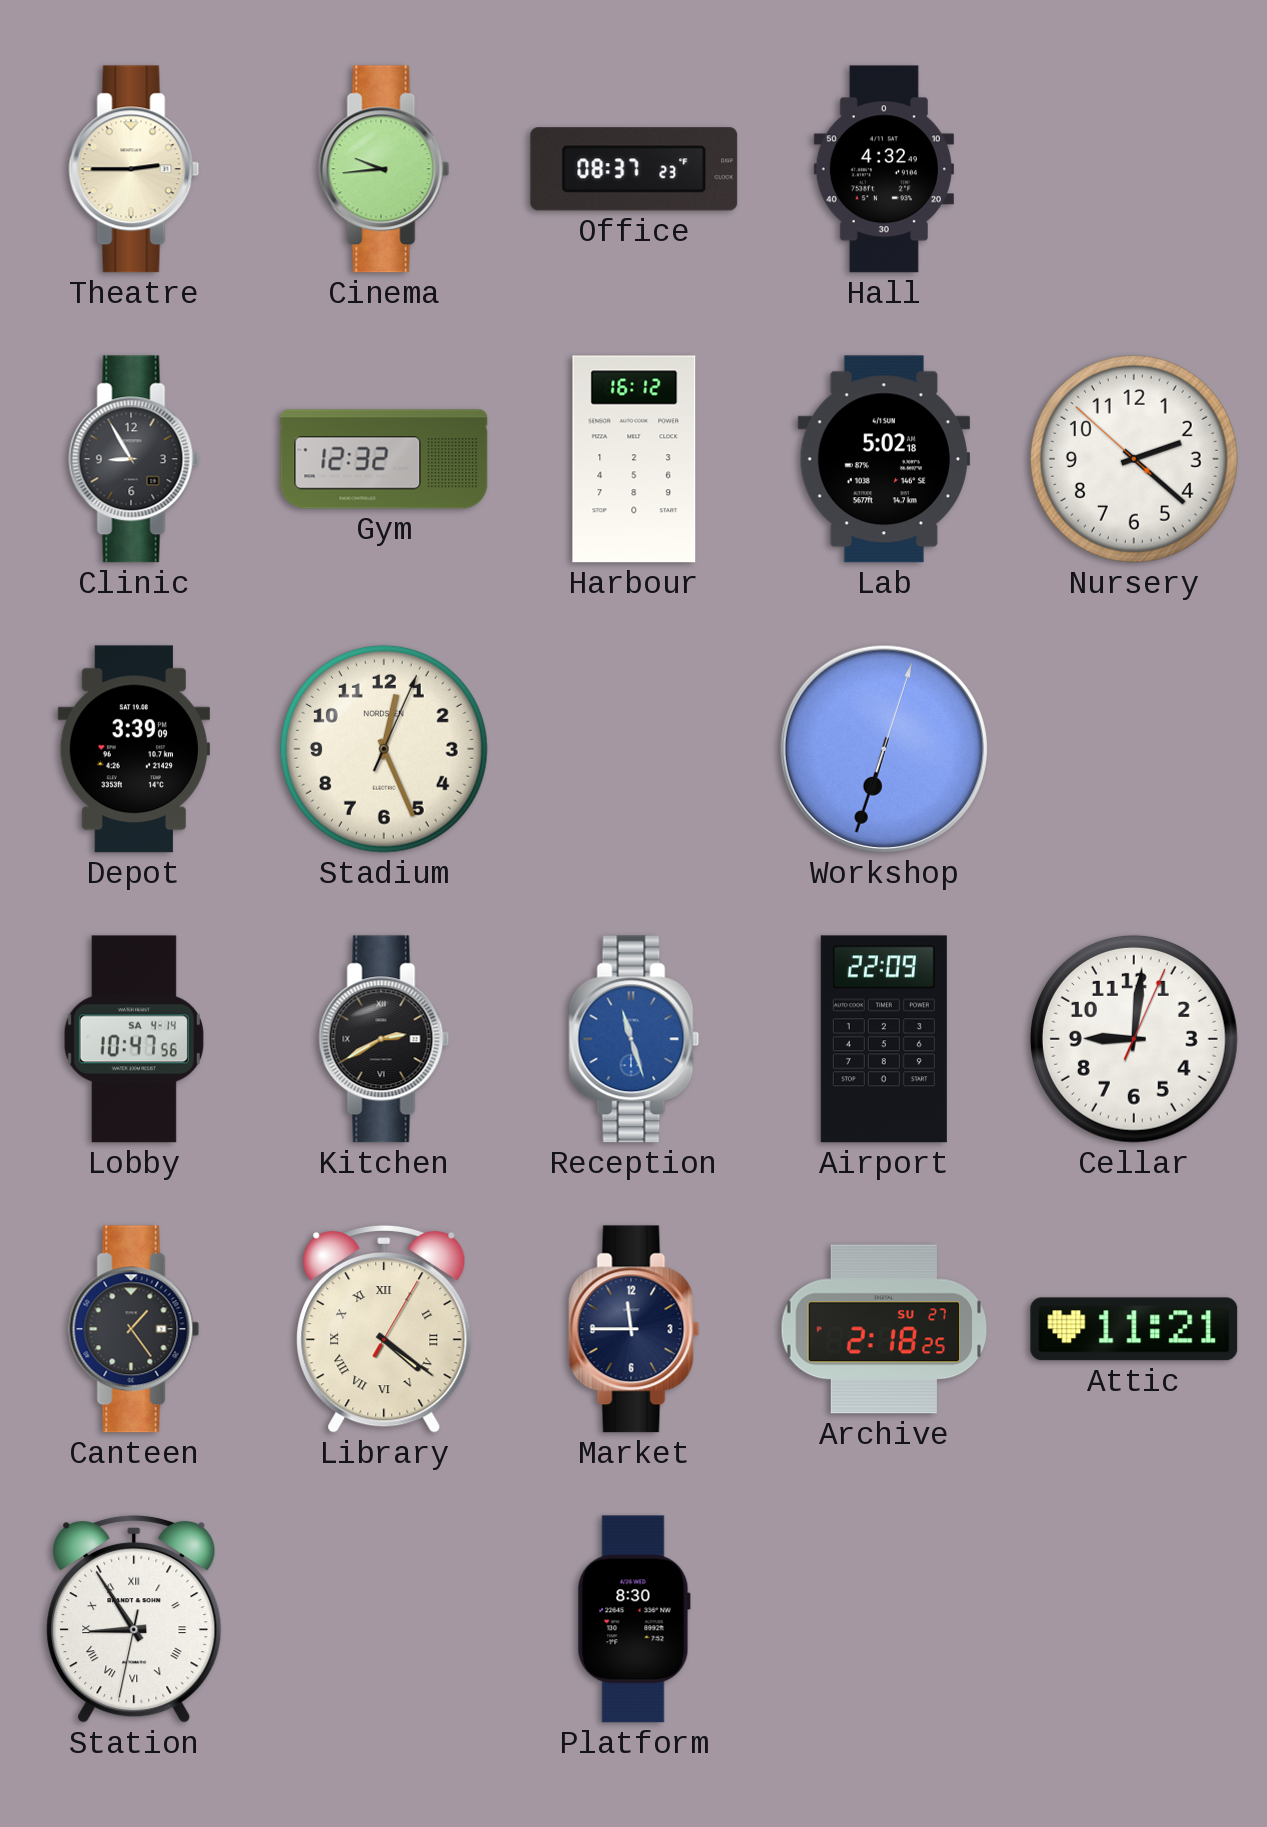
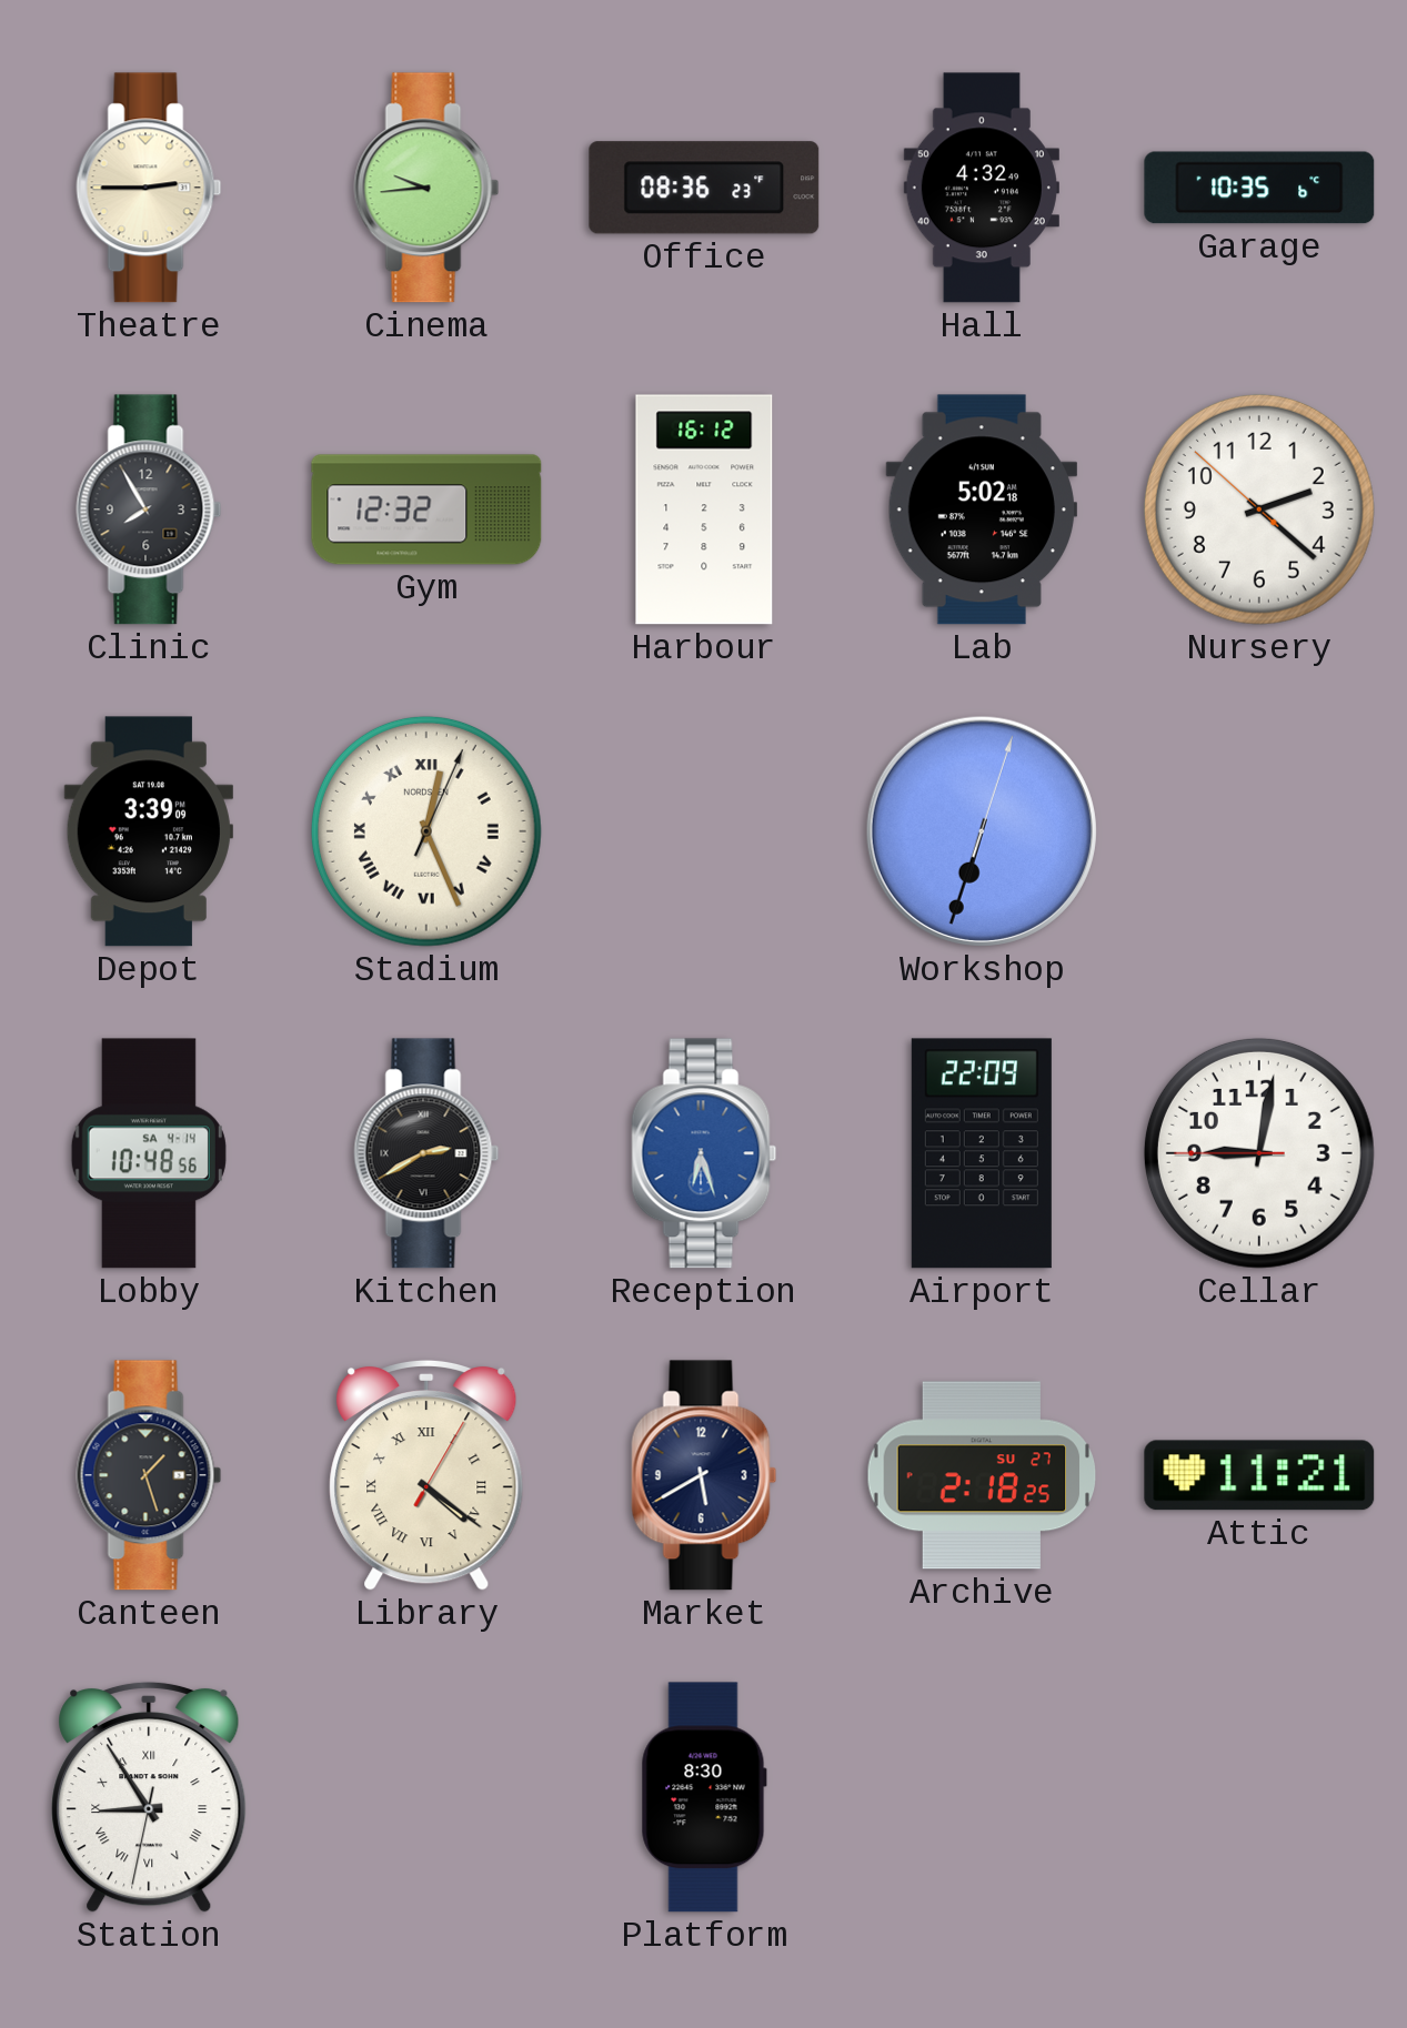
Office: 08:37 -> 08:36 (704, 188)
Garage: none -> 10:35 (1259, 188)
Clinic: 8:55 -> 7:55 (149, 509)
Stadium numerals: Arabic -> Roman (426, 831)
Lobby: 10:47 -> 10:48 (149, 1153)
Reception: 11:27 -> 6:27 (704, 1153)
Cellar: 9:01:04 -> 9:01:45 (1259, 1153)
Canteen: 1:24 -> 1:27 (149, 1475)
Market: 11:45 -> 5:40 (704, 1475)
